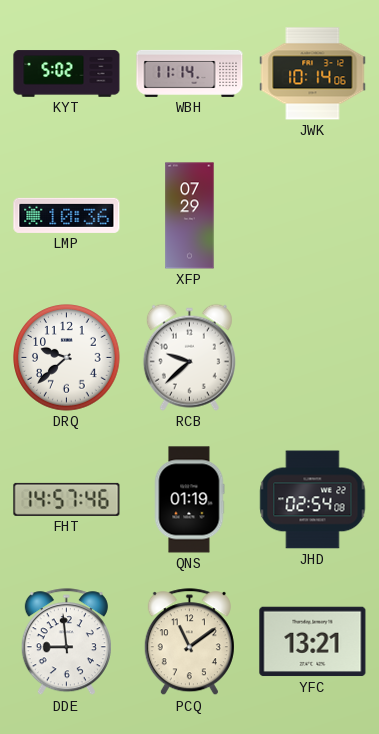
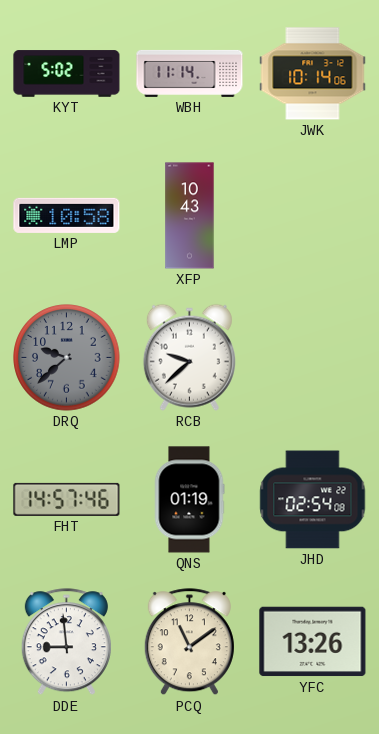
LMP: 10:36 -> 10:58 (67, 215)
XFP: 07:29 -> 10:43 (190, 216)
DRQ dial: white -> grey (67, 358)
YFC: 13:21 -> 13:26 (313, 642)
